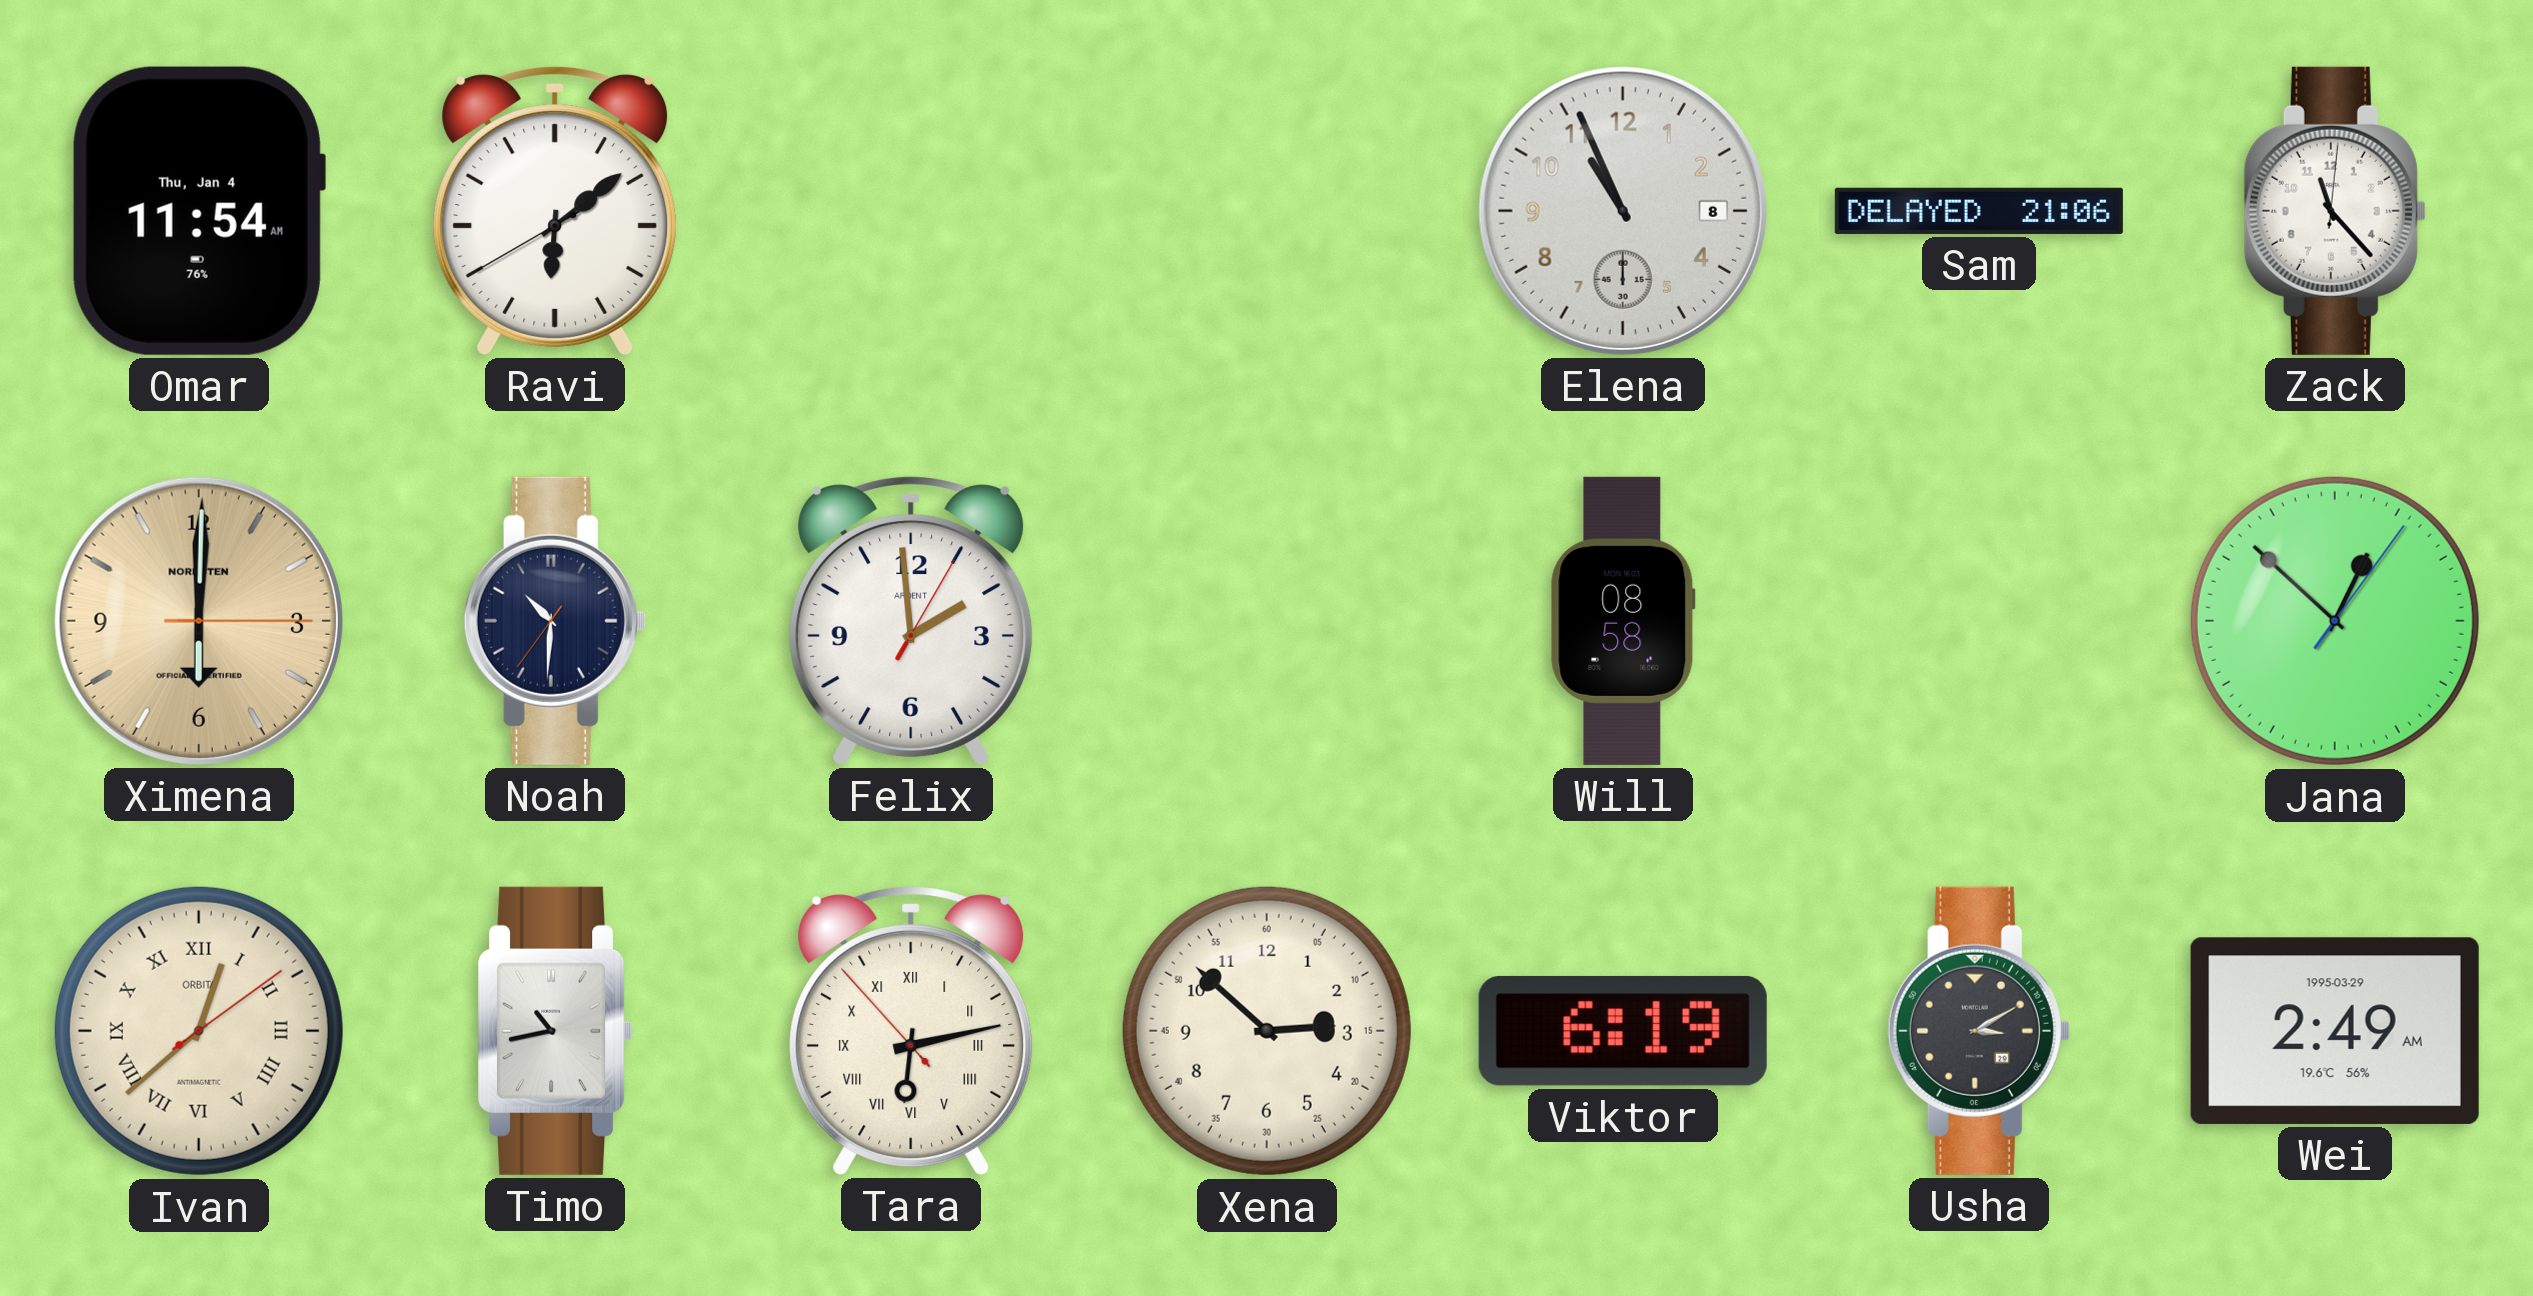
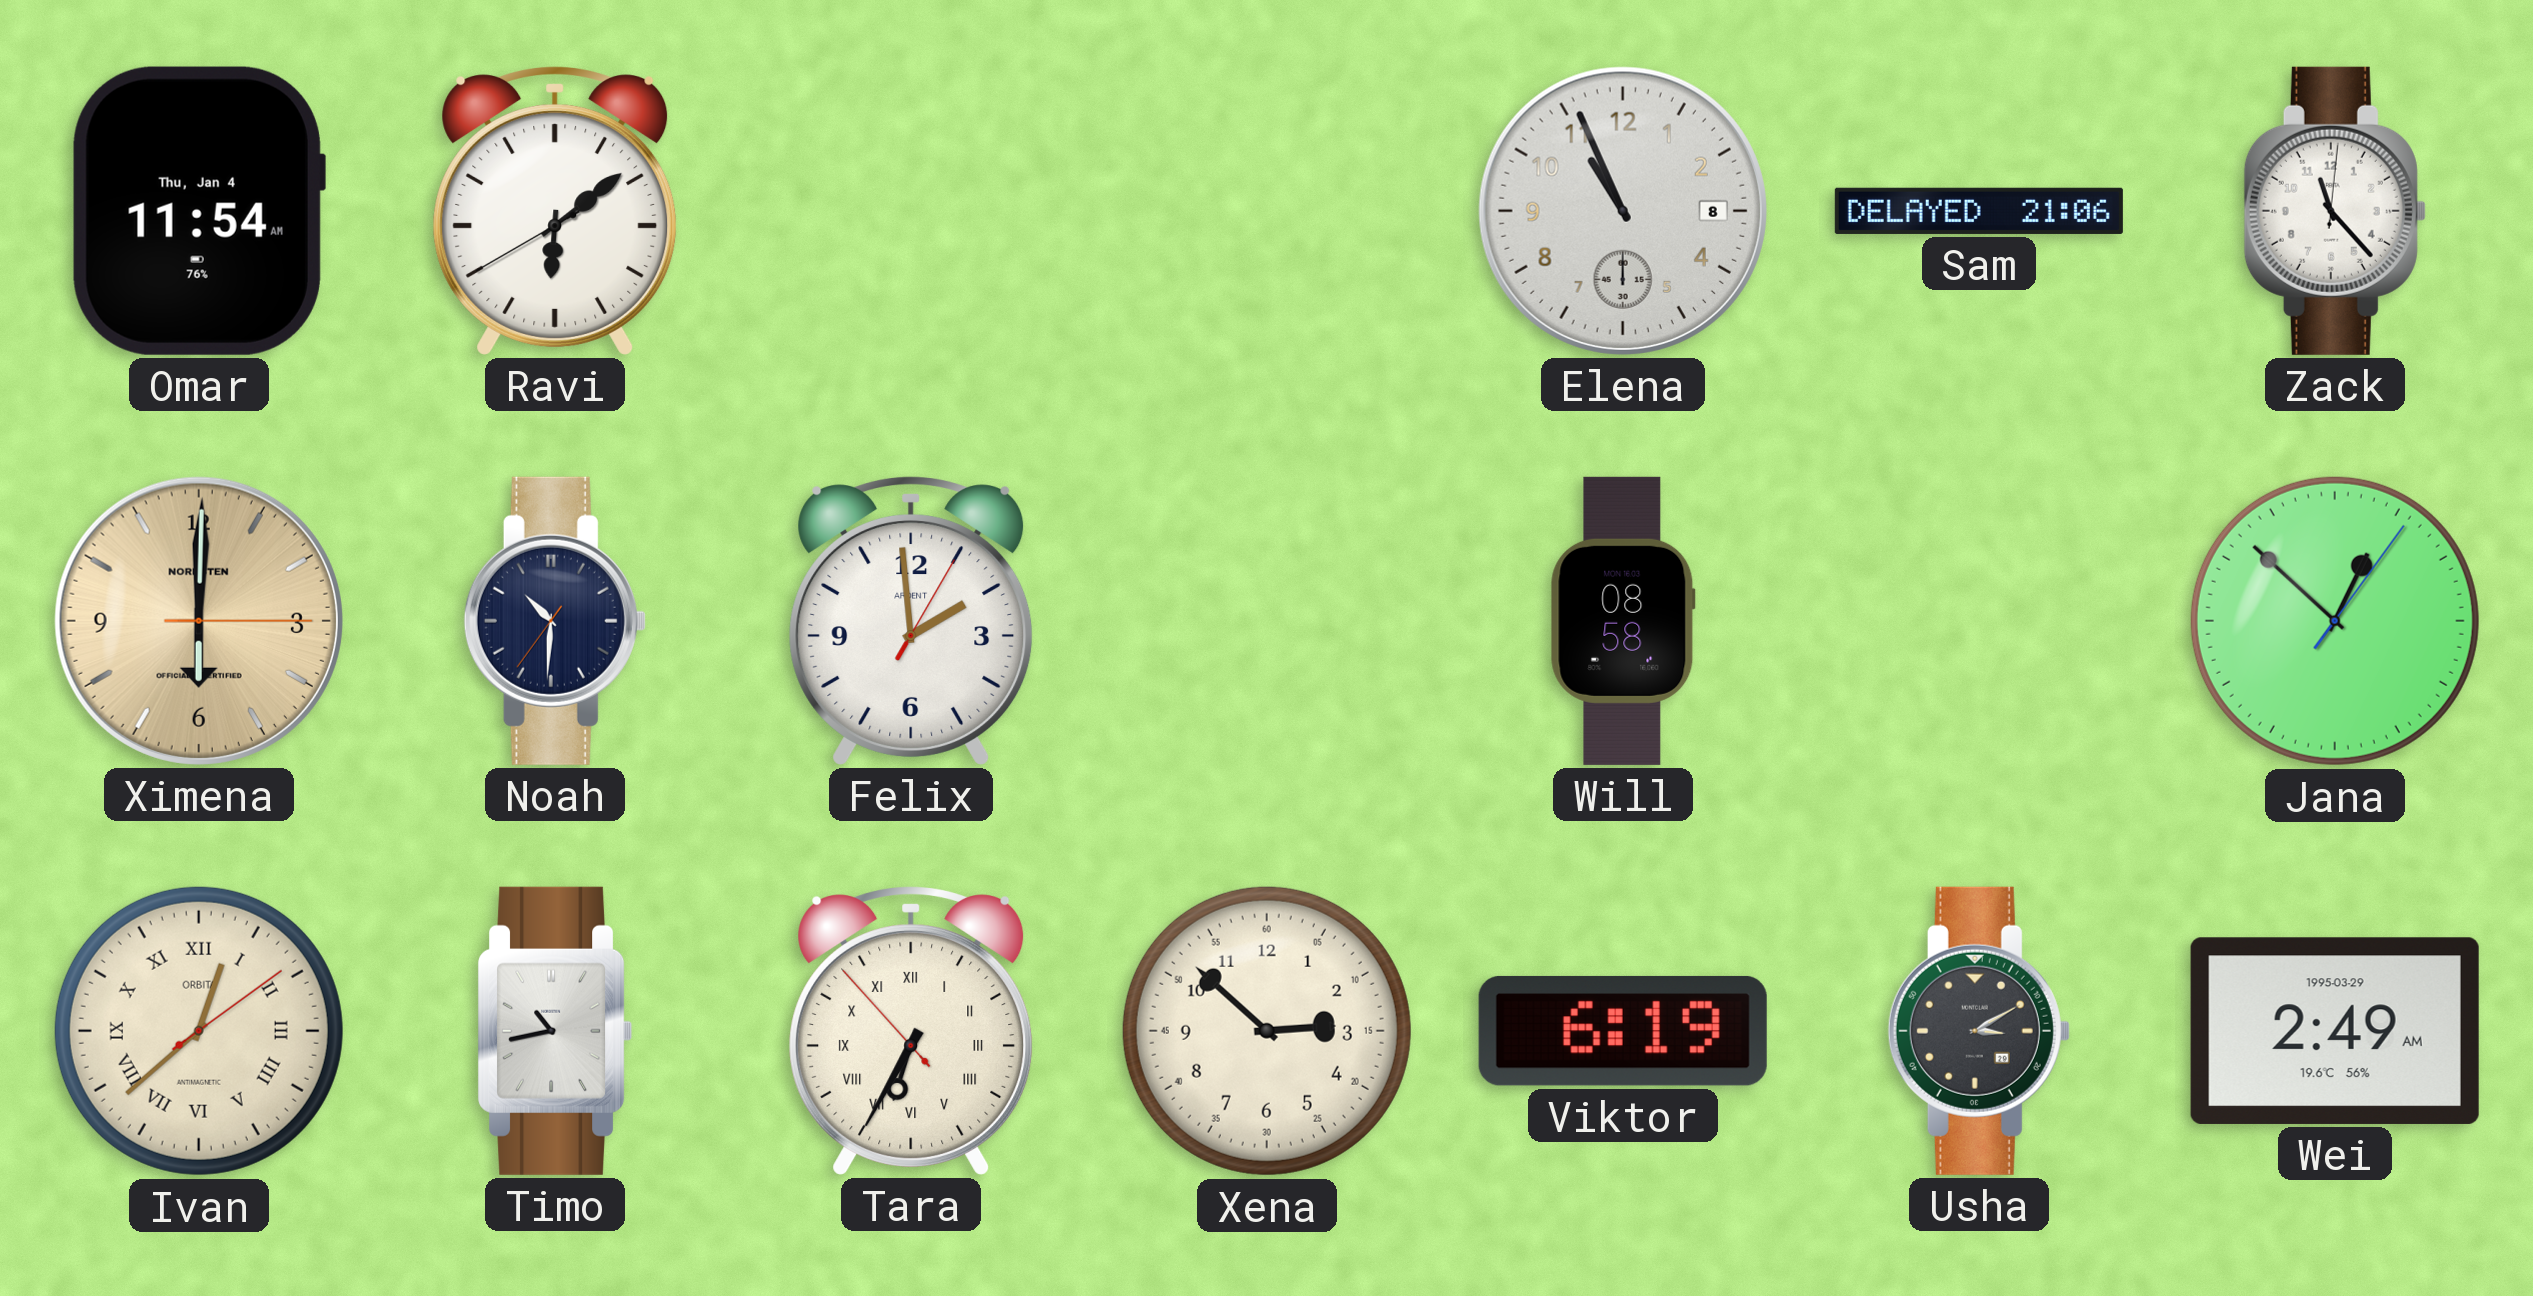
Tara: 6:12 -> 6:34 (911, 1031)
